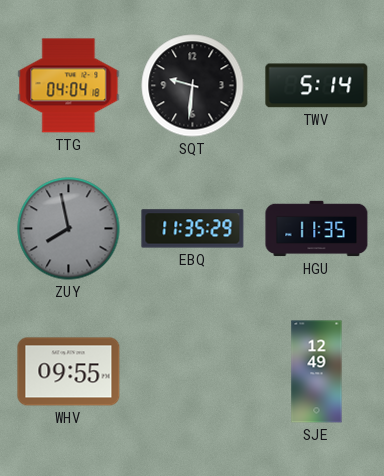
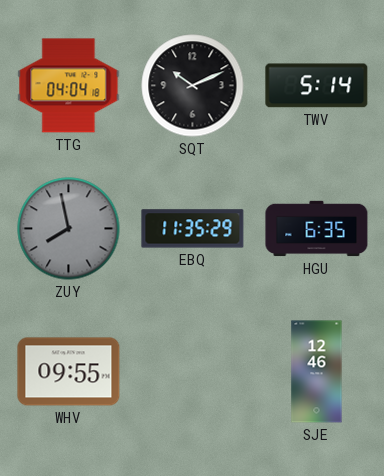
SQT: 9:31 -> 10:11 (193, 86)
HGU: 11:35 -> 6:35 (317, 229)
SJE: 12:49 -> 12:46 (317, 372)
